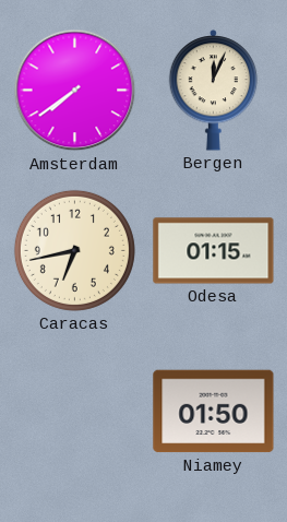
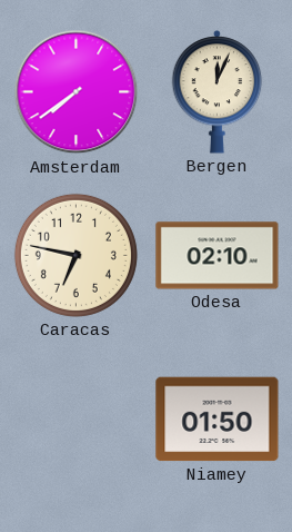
Caracas: 6:43 -> 6:47 (75, 255)
Odesa: 01:15 -> 02:10 (218, 256)
